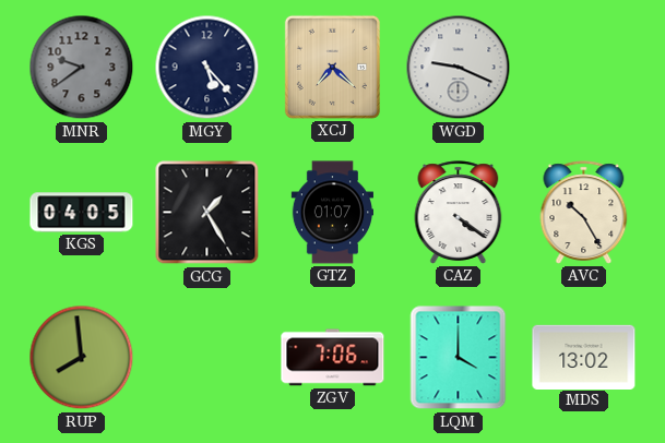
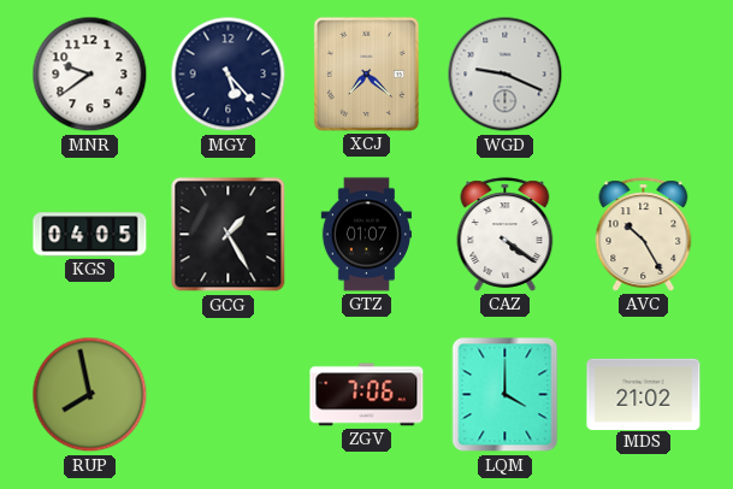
MNR dial: grey -> white (90, 75)
RUP: 7:59 -> 7:58 (90, 395)
MDS: 13:02 -> 21:02 (644, 394)
